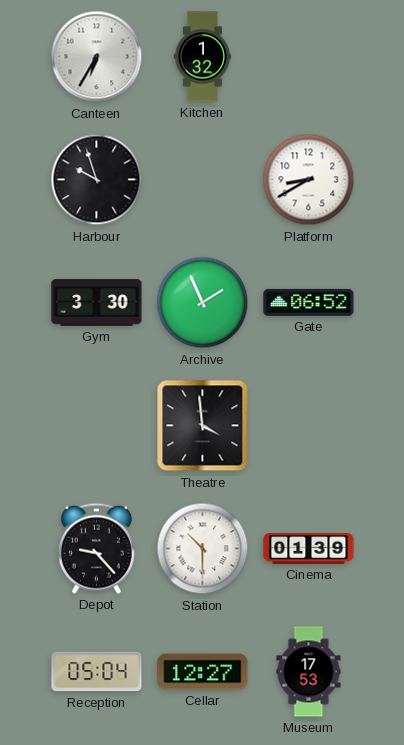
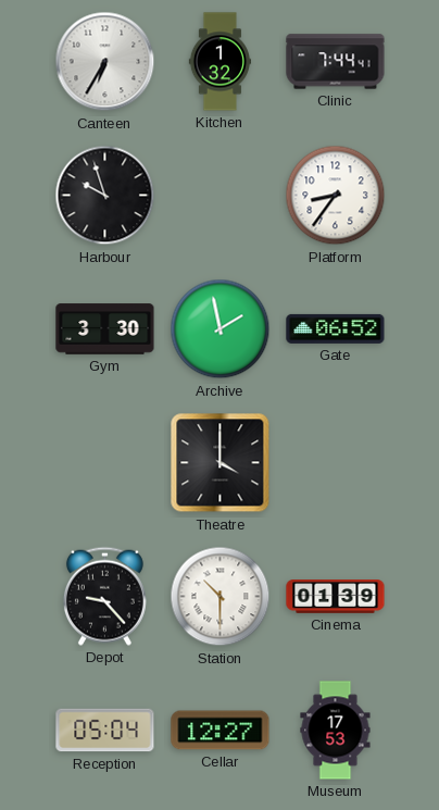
Clinic: none -> 7:44 (336, 62)
Platform: 8:40 -> 8:36 (336, 196)
Archive: 1:56 -> 1:58 (221, 329)
Theatre: 3:59 -> 4:00 (221, 463)
